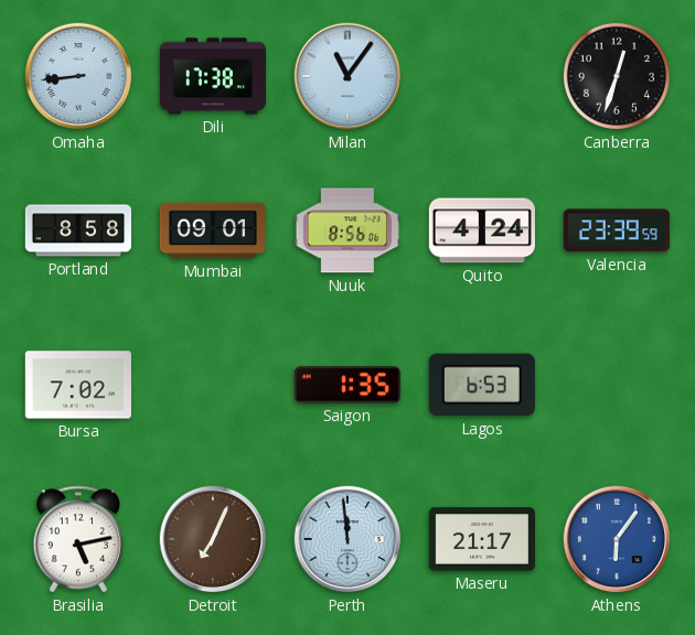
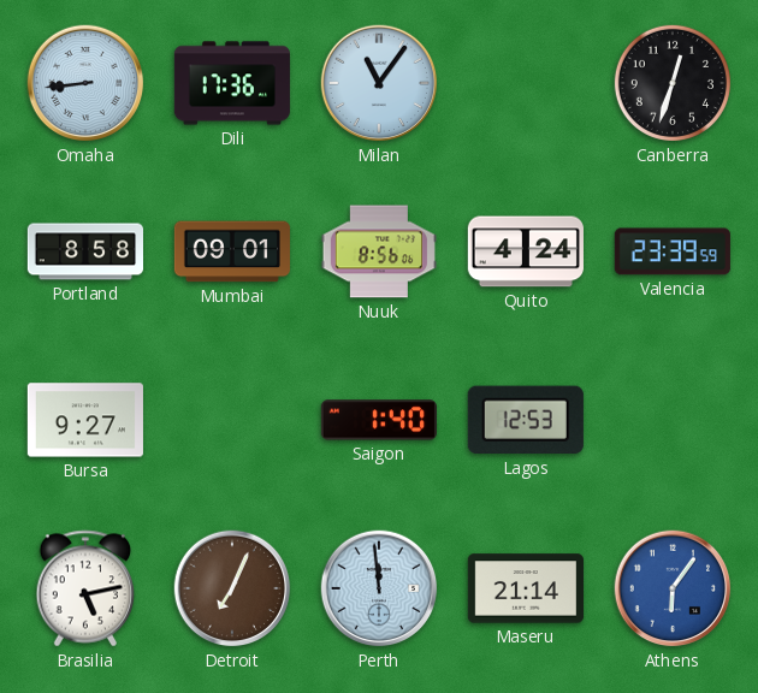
Dili: 17:38 -> 17:36 (232, 83)
Bursa: 7:02 -> 9:27 (85, 420)
Saigon: 1:35 -> 1:40 (379, 420)
Lagos: 6:53 -> 12:53 (526, 420)
Maseru: 21:17 -> 21:14 (526, 588)
